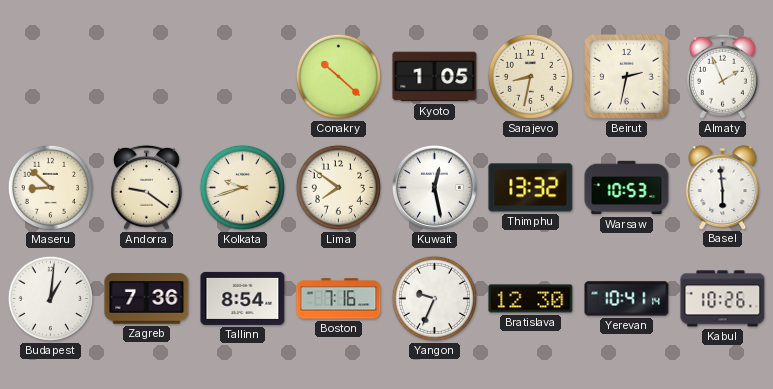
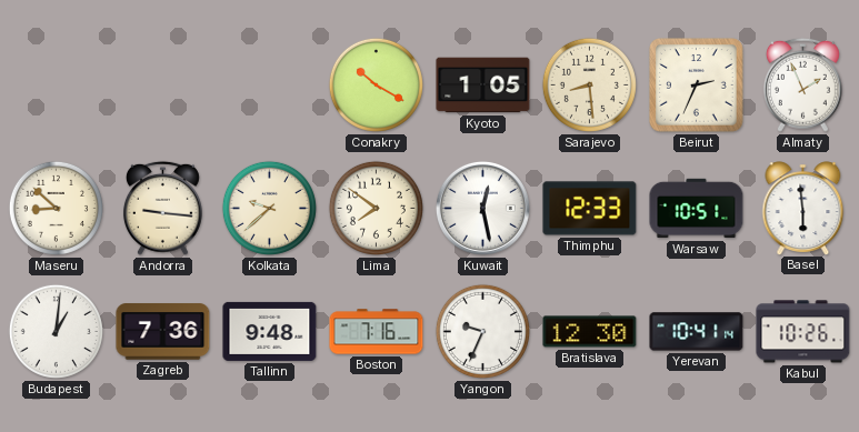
Conakry: 10:22 -> 10:20 (376, 84)
Sarajevo: 8:32 -> 8:29 (589, 84)
Beirut: 2:32 -> 2:34 (697, 86)
Andorra: 9:21 -> 9:16 (162, 208)
Kolkata: 9:42 -> 9:38 (269, 208)
Thimphu: 13:32 -> 12:33 (590, 209)
Warsaw: 10:53 -> 10:51 (697, 209)
Tallinn: 8:54 -> 9:48 (270, 331)
